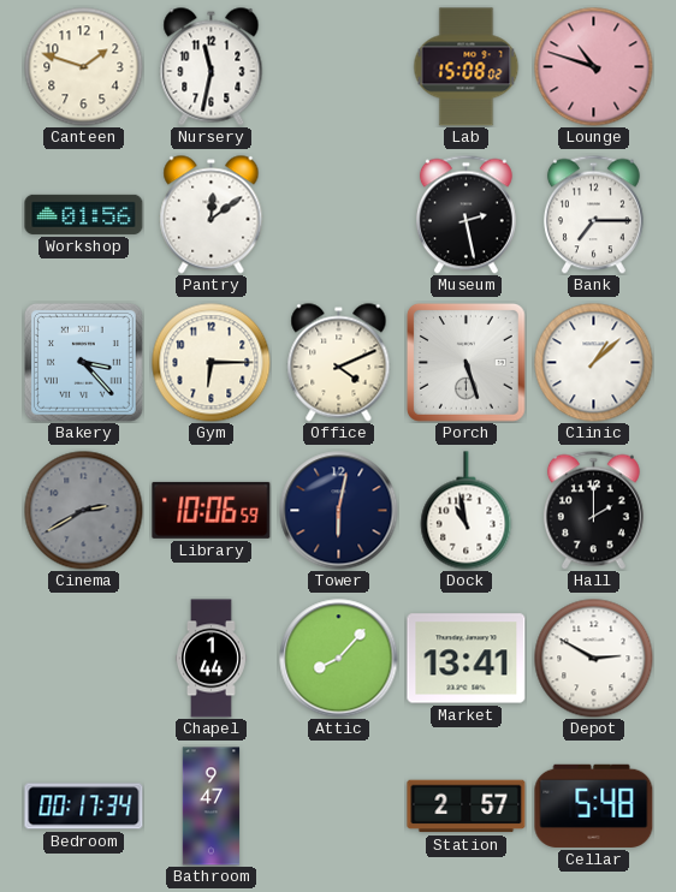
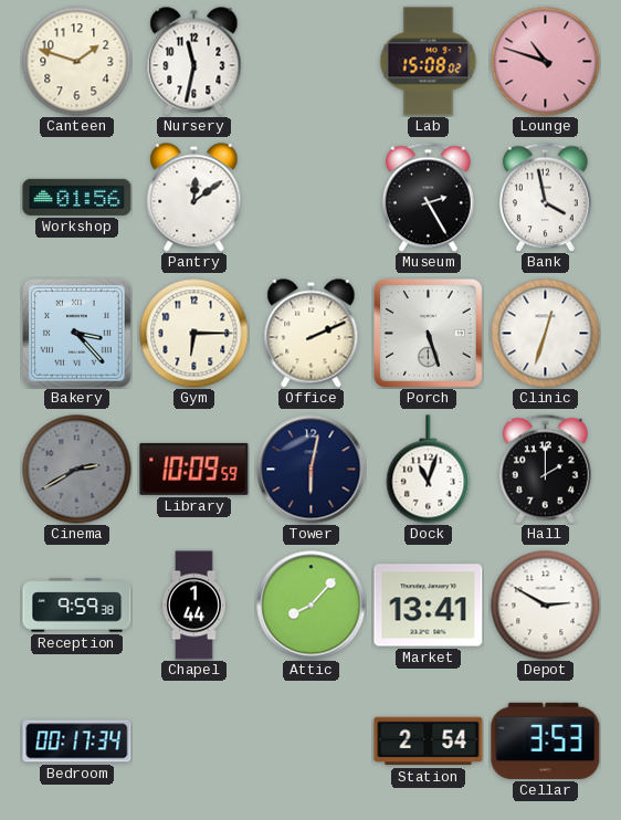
Museum: 2:28 -> 2:25 (428, 197)
Bank: 7:15 -> 3:58 (545, 197)
Office: 4:11 -> 2:11 (312, 334)
Clinic: 1:08 -> 12:33 (546, 334)
Library: 10:06 -> 10:09 (194, 469)
Dock: 10:58 -> 11:03 (429, 470)
Reception: none -> 9:59 (77, 606)
Bathroom: 9:47 -> none (212, 807)
Station: 2:57 -> 2:54 (429, 742)
Cellar: 5:48 -> 3:53 (546, 740)
